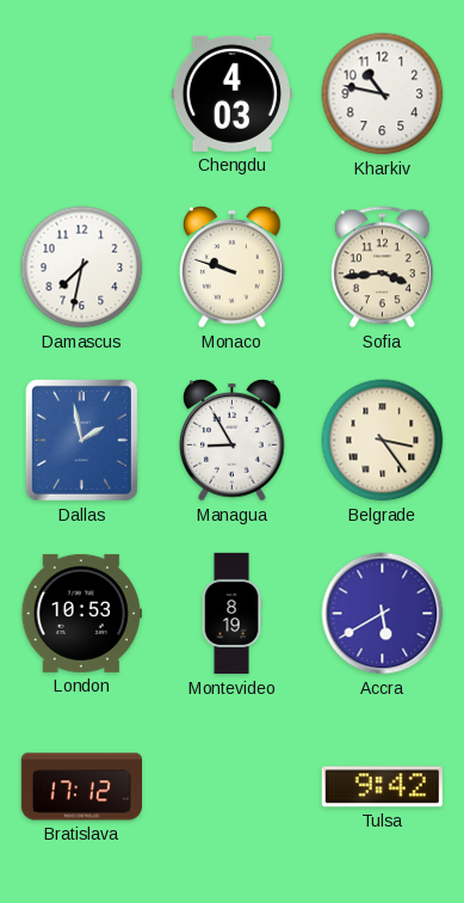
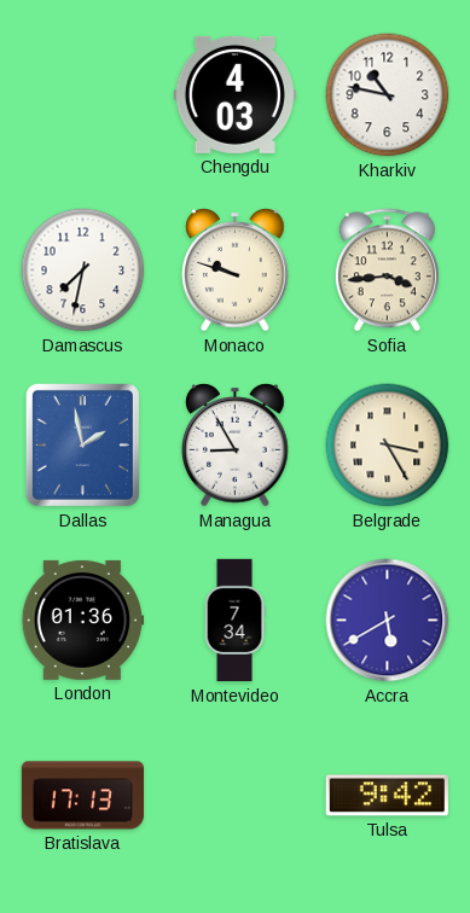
Belgrade: 3:24 -> 3:25 (388, 446)
London: 10:53 -> 01:36 (82, 620)
Montevideo: 8:19 -> 7:34 (234, 621)
Bratislava: 17:12 -> 17:13 (82, 796)
